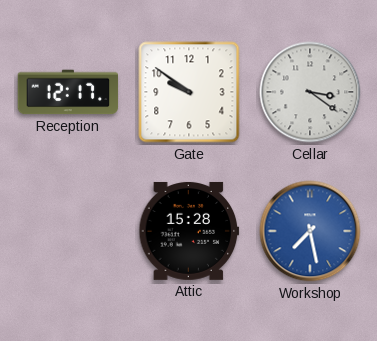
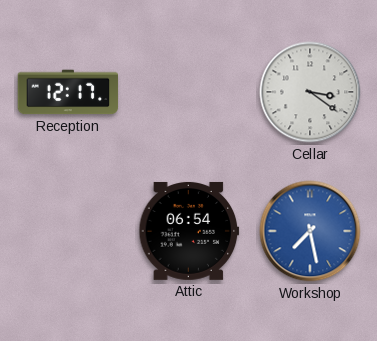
Gate: 9:51 -> none (189, 92)
Attic: 15:28 -> 06:54 (189, 231)
